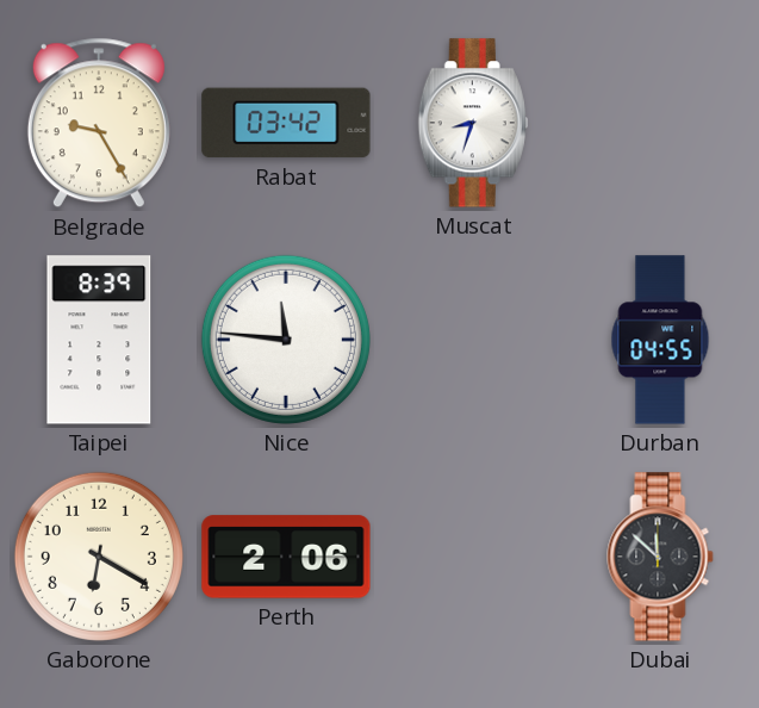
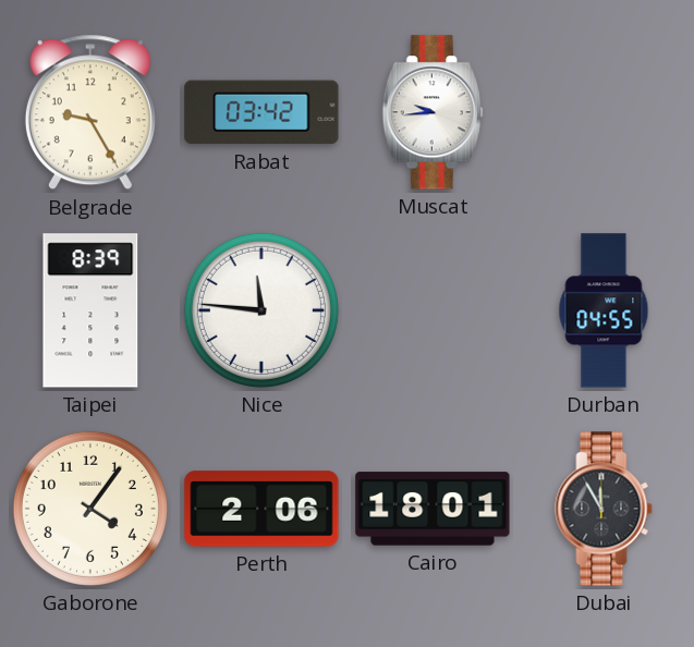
Muscat: 8:33 -> 9:44 (433, 112)
Gaborone: 6:20 -> 4:06 (90, 509)
Cairo: none -> 18:01 (433, 509)
Dubai: 11:52 -> 11:55 (604, 509)
